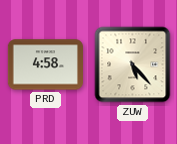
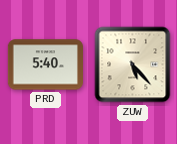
PRD: 4:58 -> 5:40 (45, 65)
